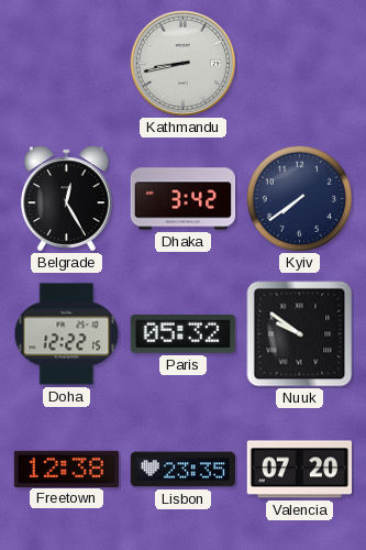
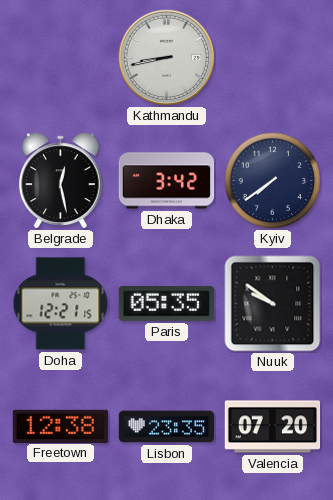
Belgrade: 12:25 -> 12:28 (60, 181)
Doha: 12:22 -> 12:21 (61, 304)
Paris: 05:32 -> 05:35 (166, 304)
